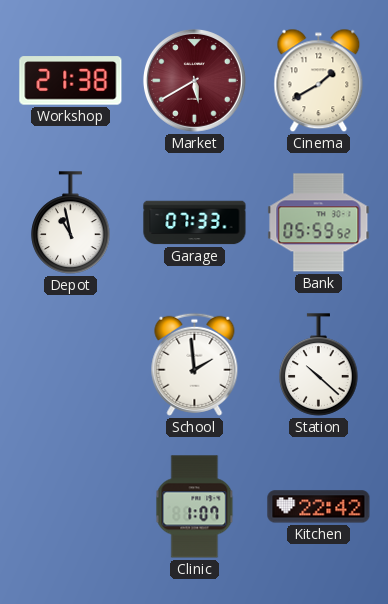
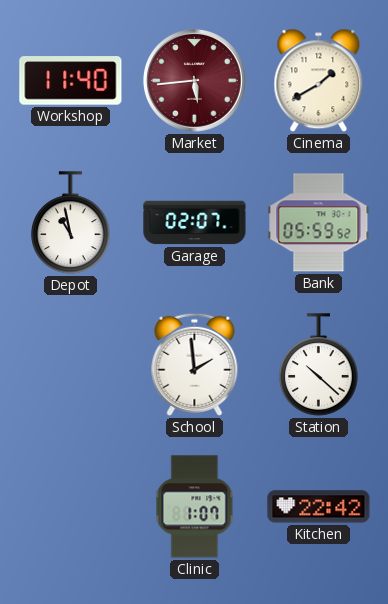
Workshop: 21:38 -> 11:40 (71, 81)
Market: 5:40 -> 5:44 (194, 80)
Garage: 07:33 -> 02:07 (195, 223)
